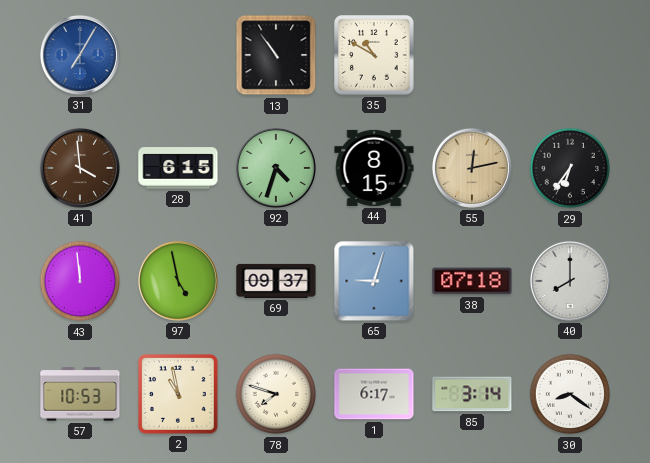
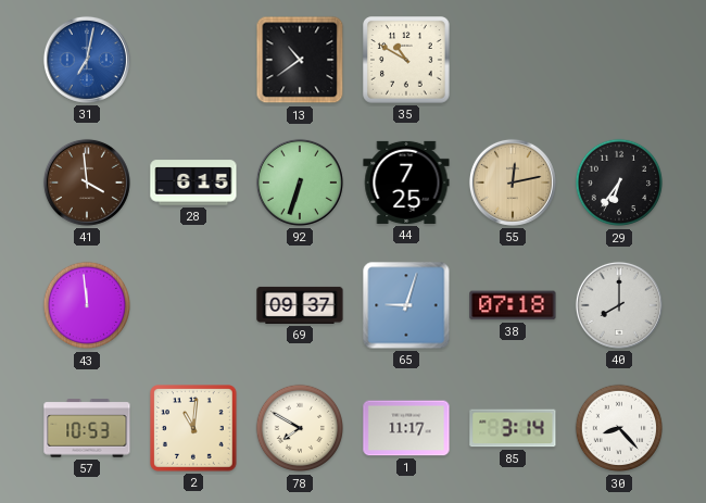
31: 7:05 -> 7:02 (87, 60)
13: 10:54 -> 10:39 (300, 60)
92: 4:33 -> 6:33 (300, 183)
44: 8:15 -> 7:25 (406, 183)
97: 4:58 -> none (178, 281)
2: 10:58 -> 11:01 (194, 429)
78: 7:48 -> 7:50 (300, 428)
1: 6:17 -> 11:17 (406, 428)
30: 8:21 -> 8:23 (619, 428)
